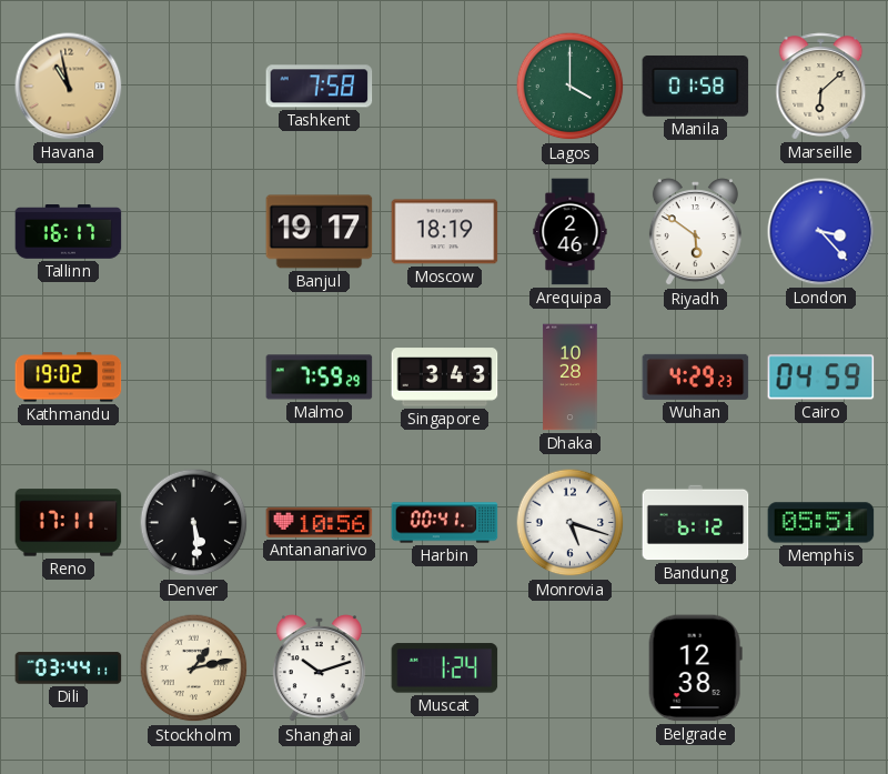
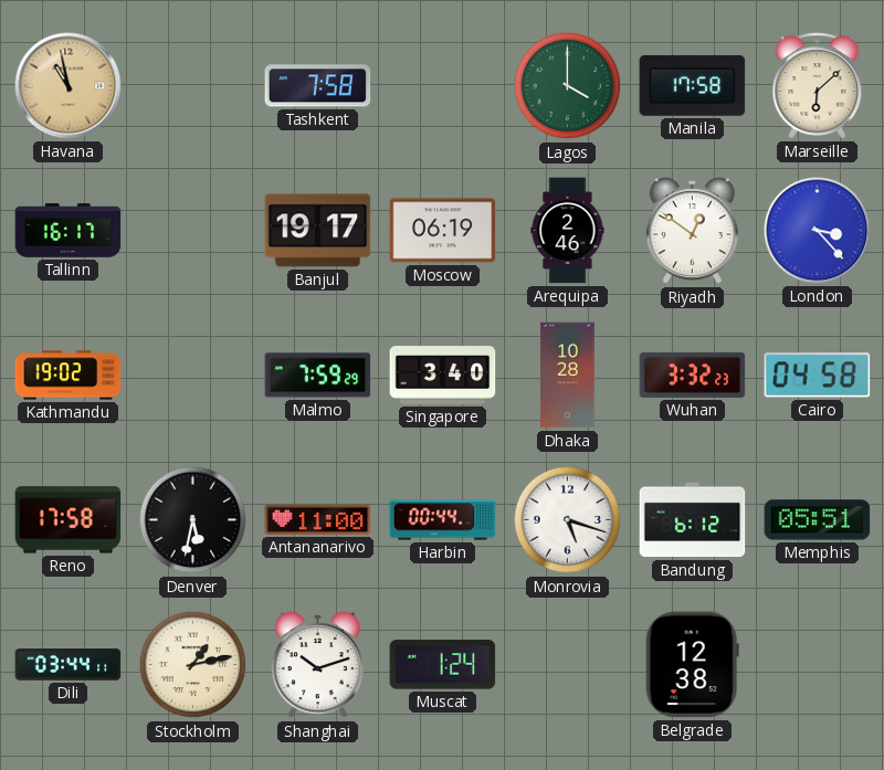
Manila: 01:58 -> 17:58 (693, 85)
Moscow: 18:19 -> 06:19 (443, 231)
Riyadh: 5:51 -> 12:51 (692, 231)
Singapore: 3:43 -> 3:40 (443, 376)
Wuhan: 4:29 -> 3:32 (693, 375)
Cairo: 04:59 -> 04:58 (818, 376)
Reno: 17:11 -> 17:58 (69, 520)
Denver: 5:29 -> 5:32 (193, 520)
Antananarivo: 10:56 -> 11:00 (318, 519)
Harbin: 00:41 -> 00:44 (443, 520)
